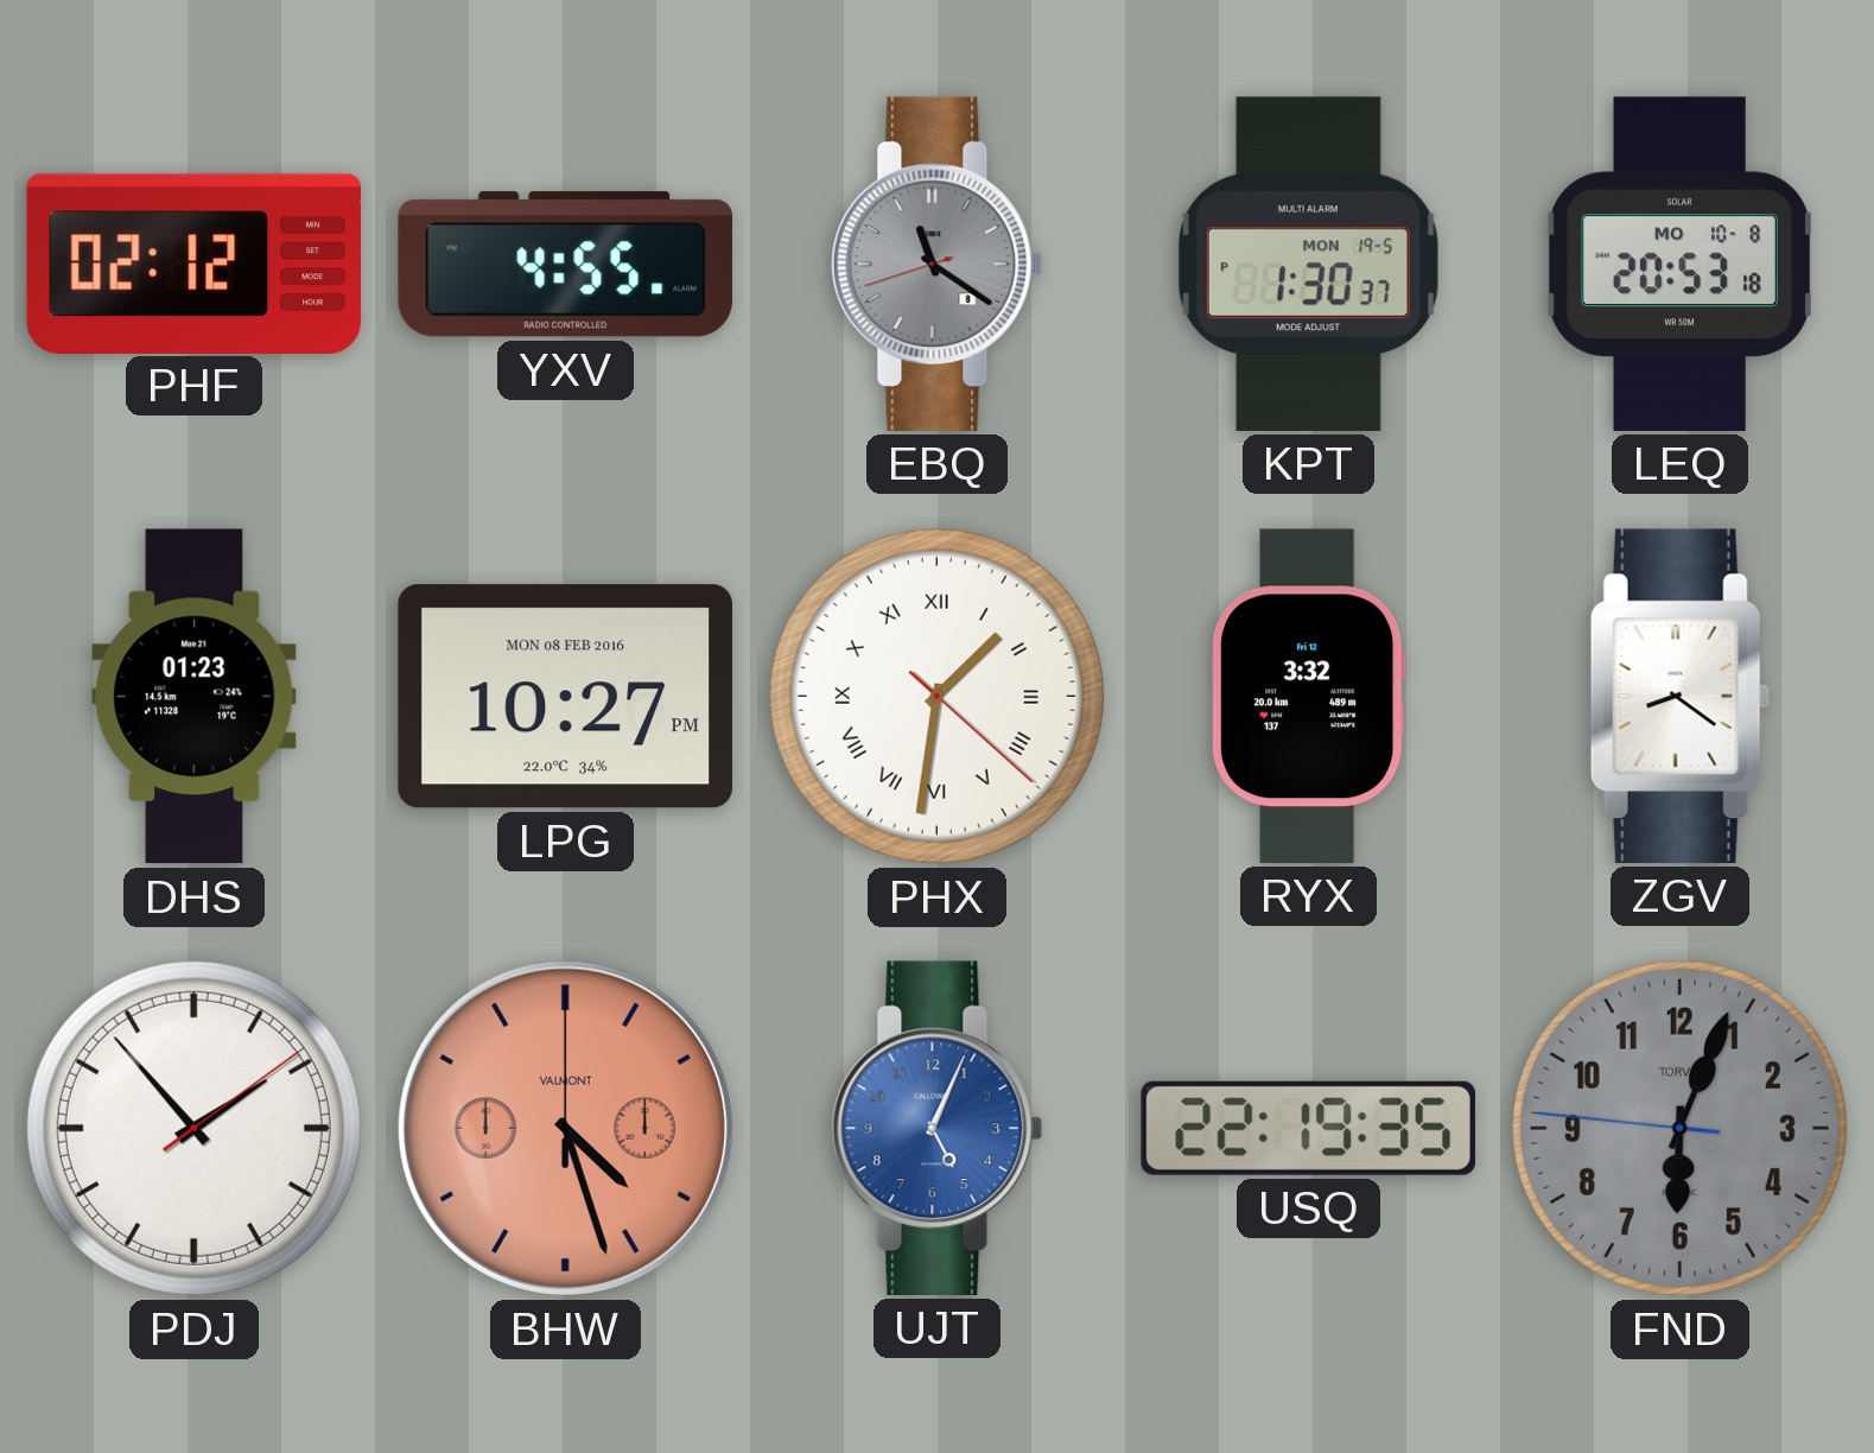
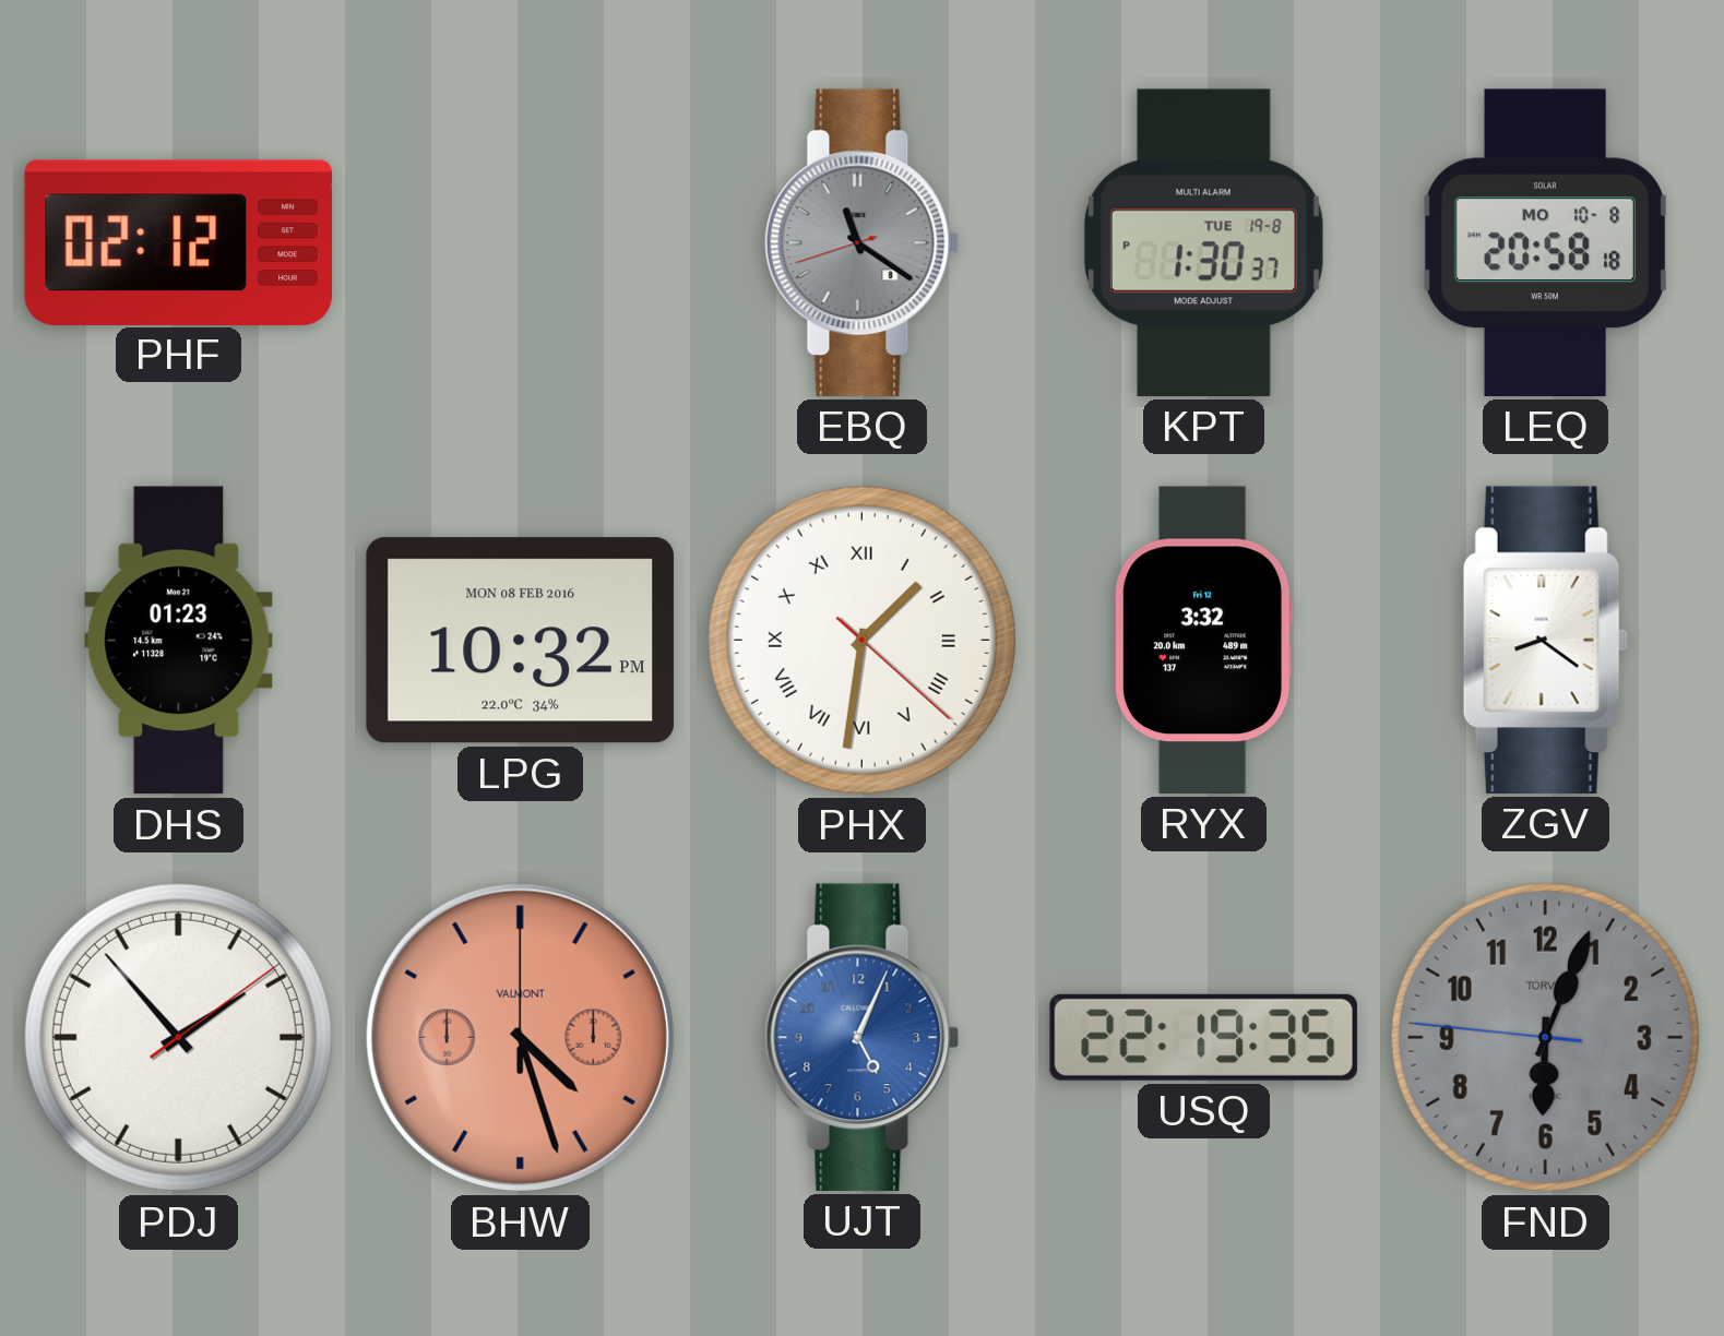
YXV: 4:55 -> none (565, 265)
KPT date: MON 19-5 -> TUE 19-8 (1203, 242)
LEQ: 20:53 -> 20:58 (1545, 242)
LPG: 10:27 -> 10:32 (520, 641)
